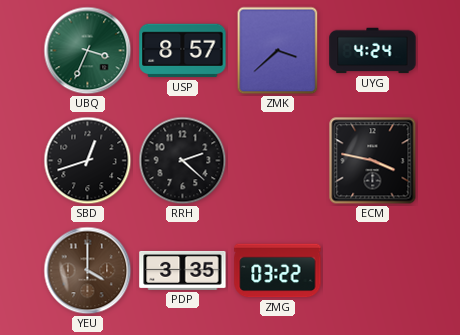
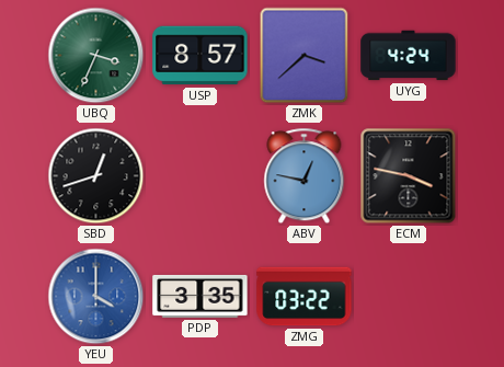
RRH: 2:22 -> none (183, 161)
ABV: none -> 12:47 (305, 176)
YEU dial: brown -> blue (96, 297)
